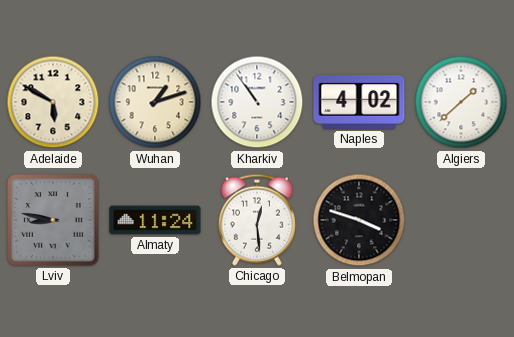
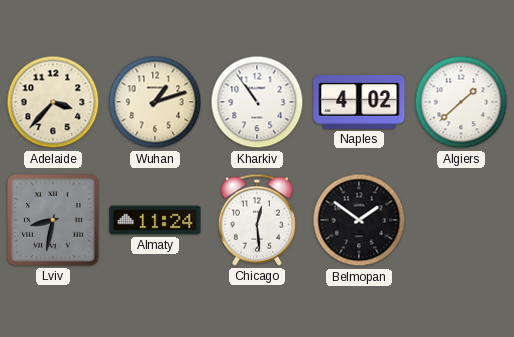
Adelaide: 5:50 -> 3:37 (53, 102)
Lviv: 8:47 -> 8:32 (53, 220)
Belmopan: 3:48 -> 1:51 (359, 220)
